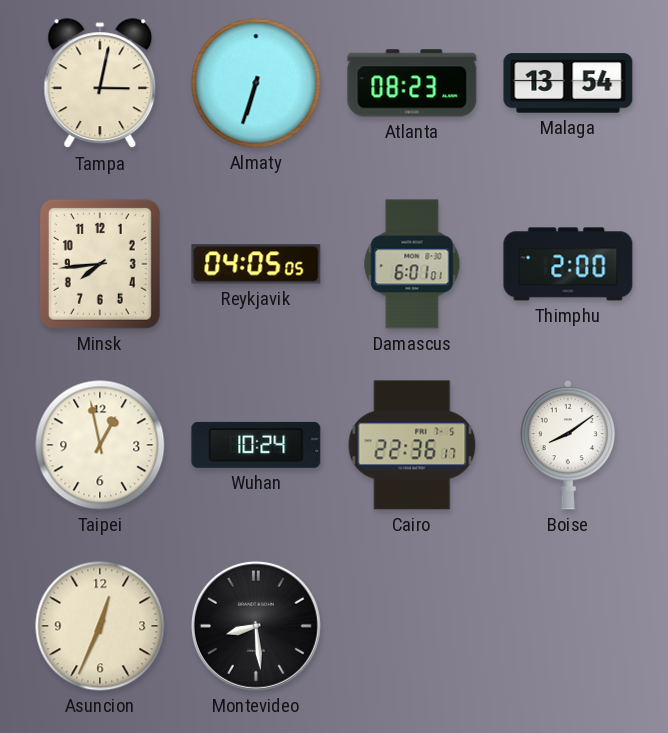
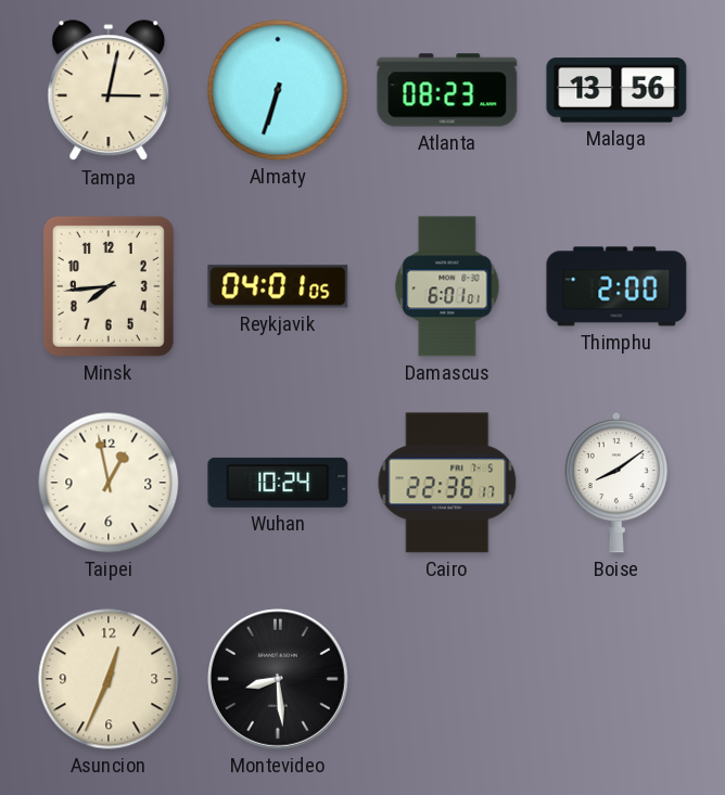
Malaga: 13:54 -> 13:56 (616, 90)
Reykjavik: 04:05 -> 04:01 (278, 286)
